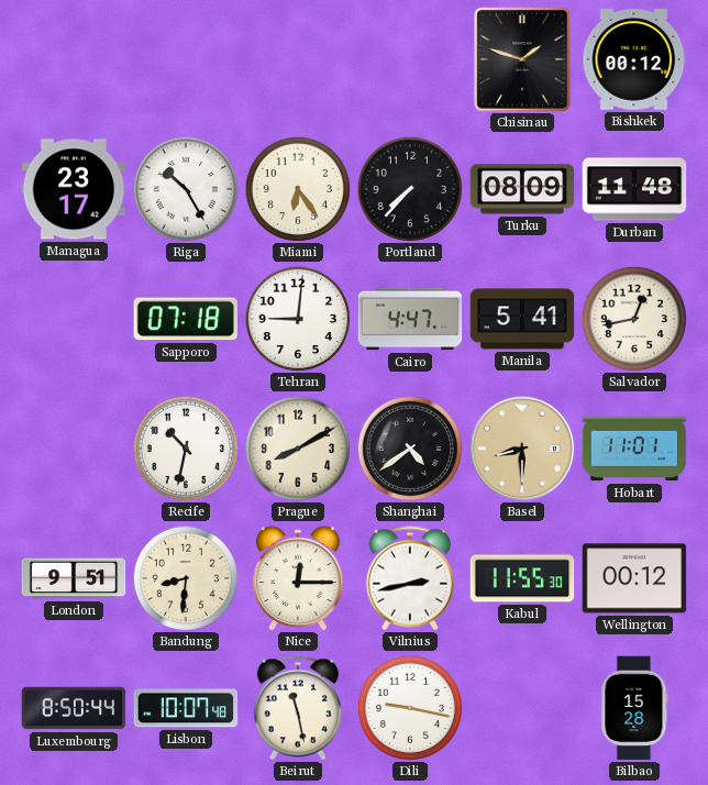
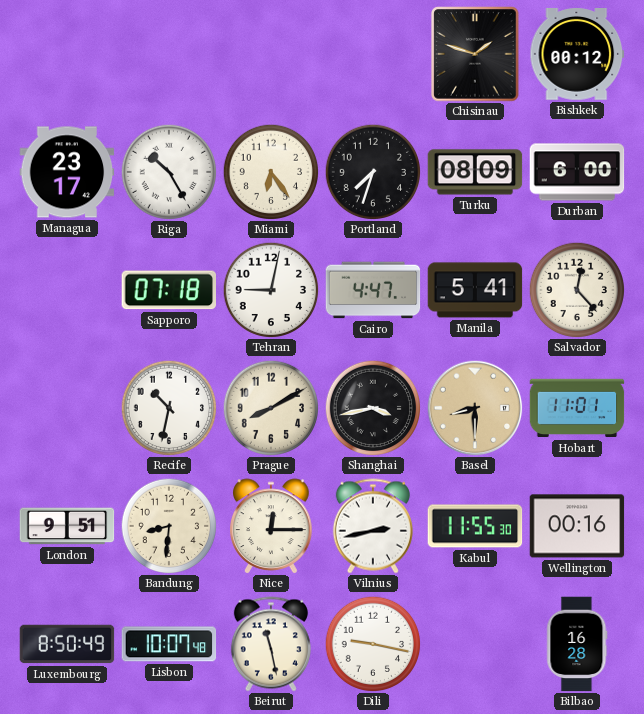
Portland: 7:37 -> 7:33 (372, 171)
Durban: 11:48 -> 6:00 (577, 172)
Tehran: 9:01 -> 9:02 (270, 289)
Salvador: 12:43 -> 12:23 (576, 289)
Shanghai: 4:39 -> 3:43 (372, 407)
Wellington: 00:12 -> 00:16 (577, 526)
Luxembourg: 8:50:44 -> 8:50:49 (67, 644)
Bilbao: 15:28 -> 16:28 (577, 644)
